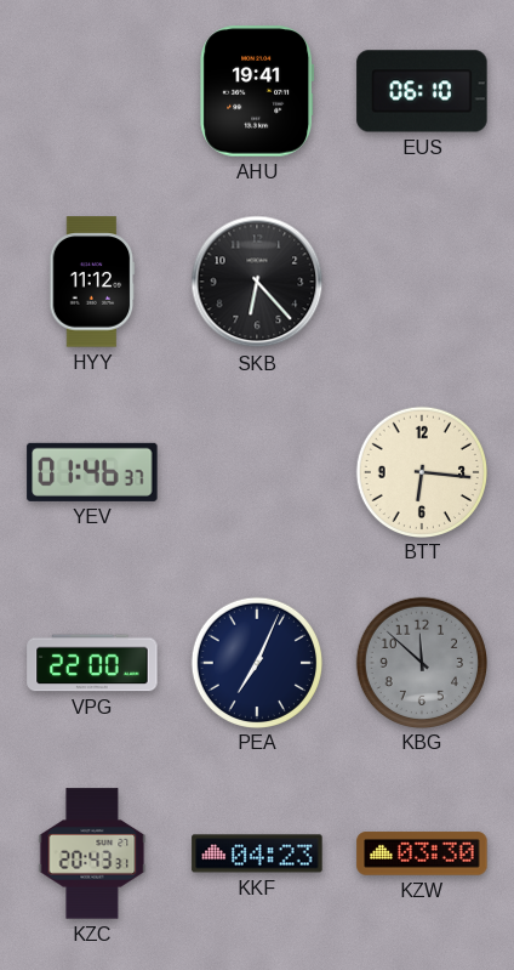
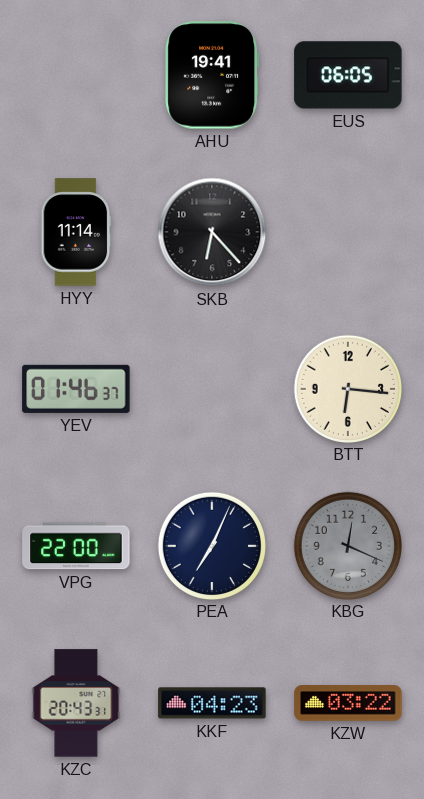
EUS: 06:10 -> 06:05 (348, 75)
HYY: 11:12 -> 11:14 (76, 232)
KBG: 11:52 -> 12:19 (347, 545)
KZW: 03:30 -> 03:22 (348, 703)
